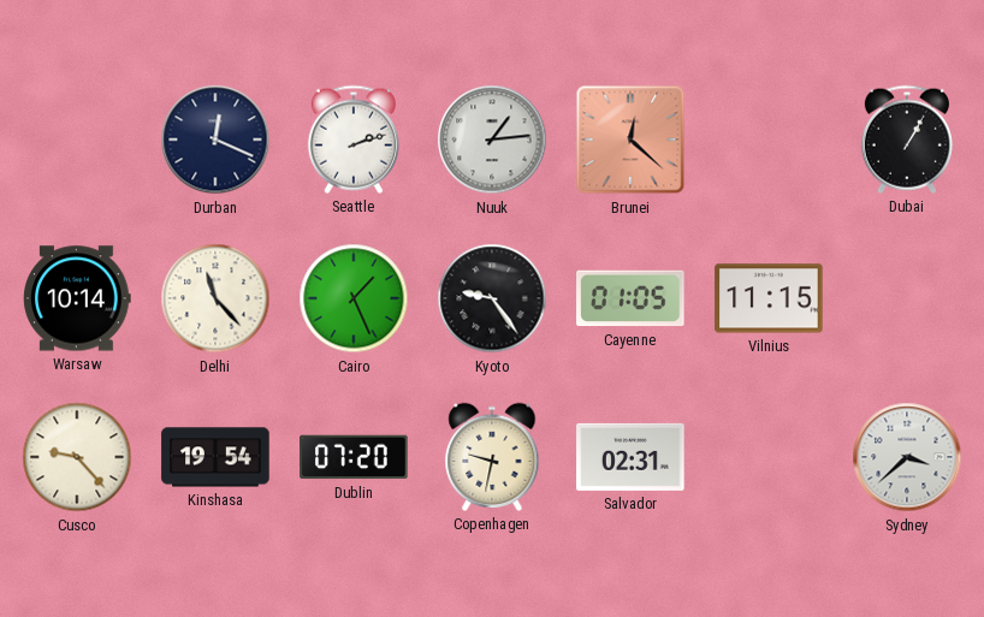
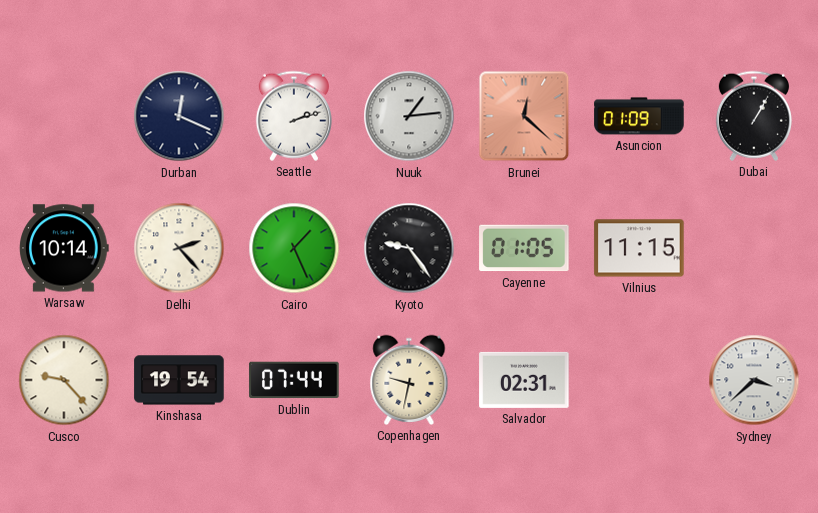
Asuncion: none -> 01:09 (639, 116)
Delhi: 11:23 -> 2:23 (179, 248)
Dublin: 07:20 -> 07:44 (294, 380)
